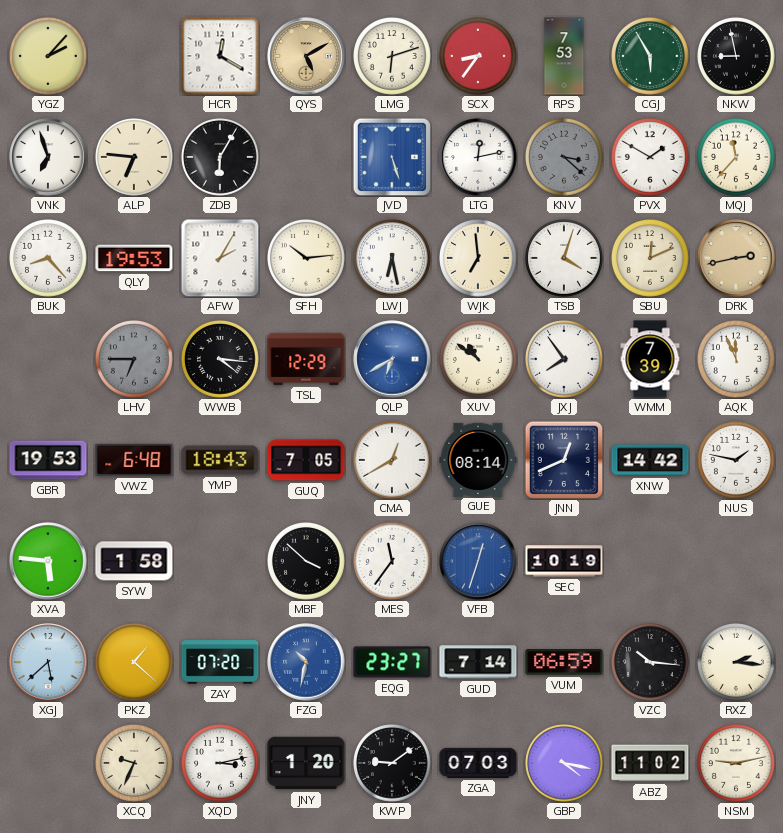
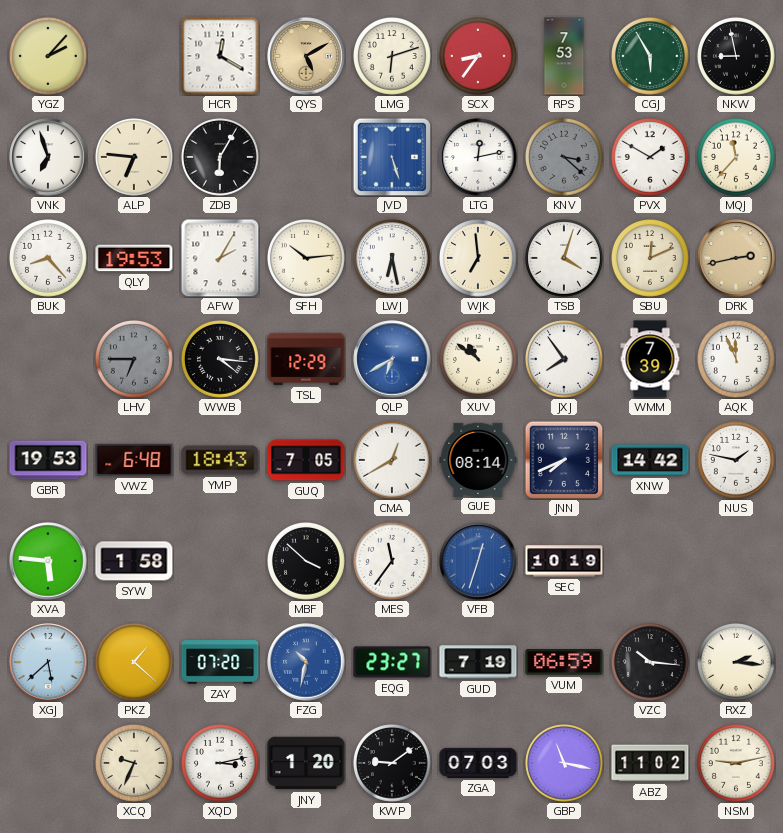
JNN: 12:41 -> 7:41 (564, 460)
GUD: 7:14 -> 7:19 (478, 662)
GBP: 4:17 -> 11:17 (565, 764)
